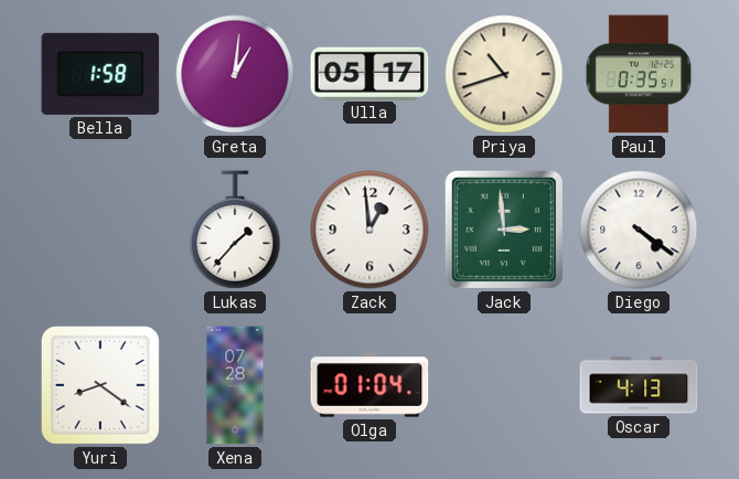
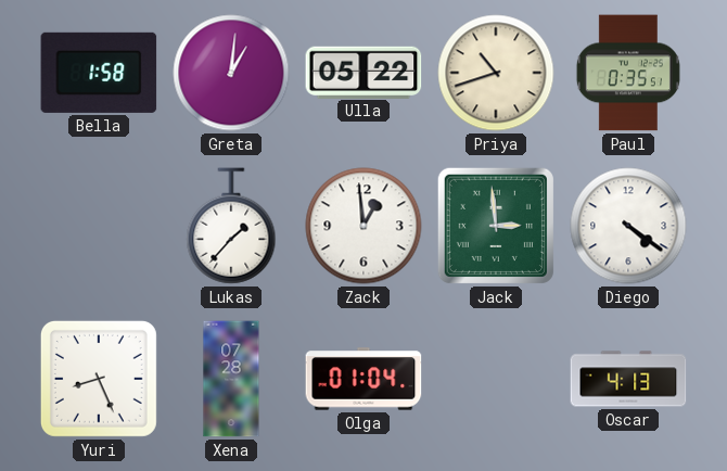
Ulla: 05:17 -> 05:22 (363, 72)
Yuri: 8:21 -> 8:26 (99, 379)
